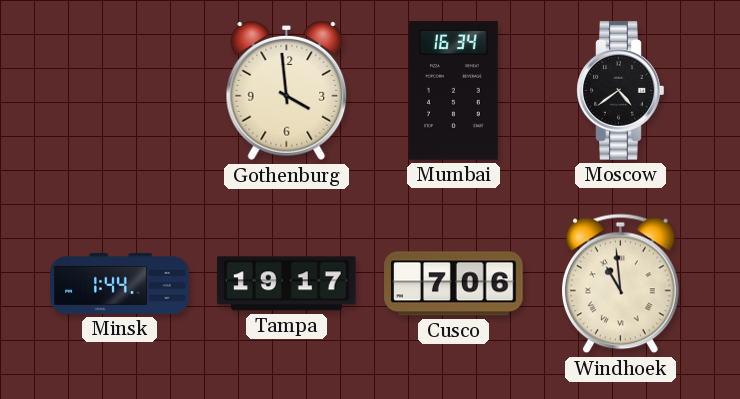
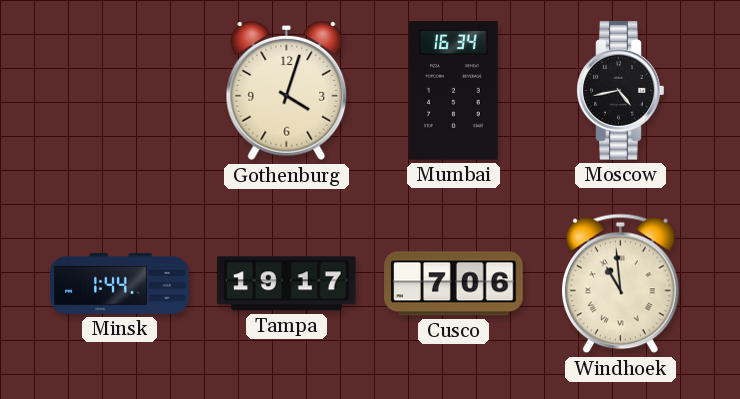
Gothenburg: 3:59 -> 4:03 (287, 92)
Moscow: 4:39 -> 4:43 (621, 91)
